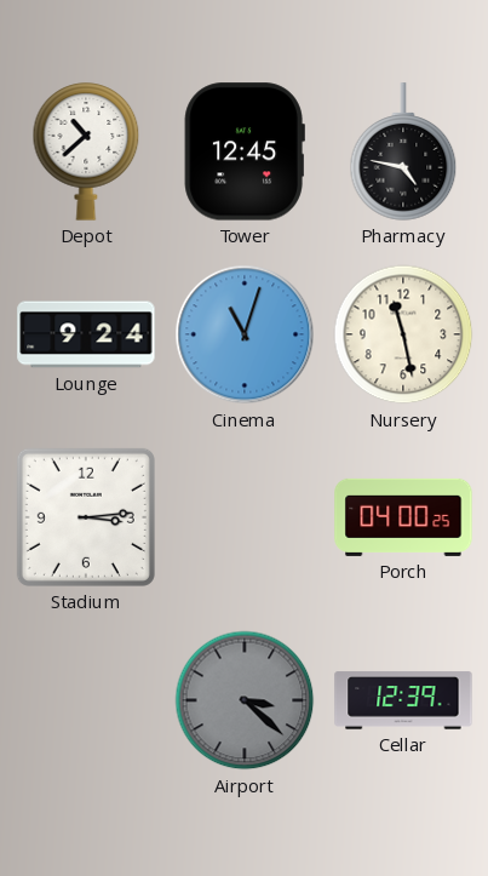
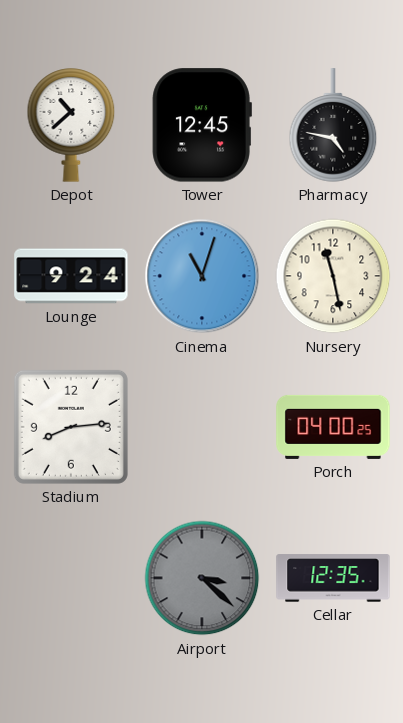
Stadium: 3:14 -> 8:14 (71, 427)
Cellar: 12:39 -> 12:35 (333, 578)
